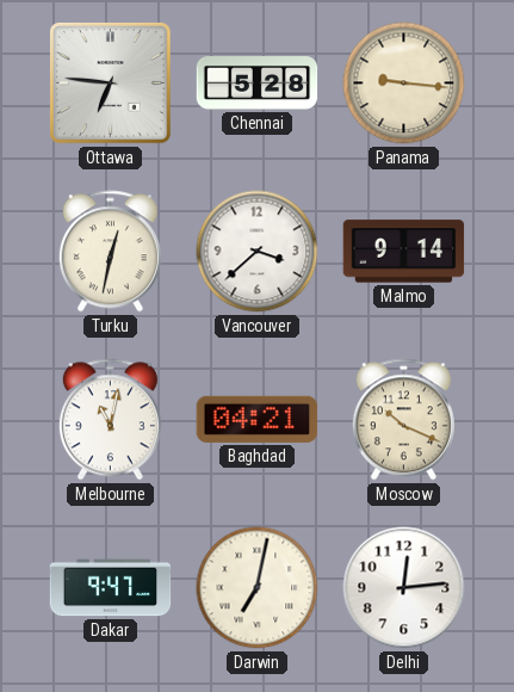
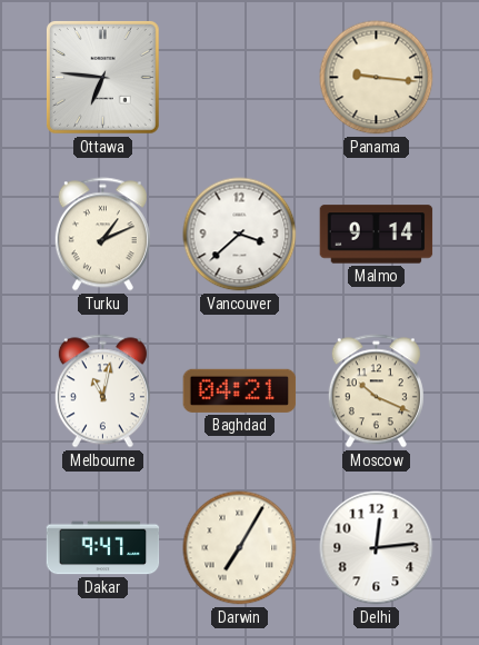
Chennai: 5:28 -> none (258, 84)
Turku: 12:32 -> 1:11 (102, 235)
Darwin: 7:02 -> 7:05 (240, 548)
